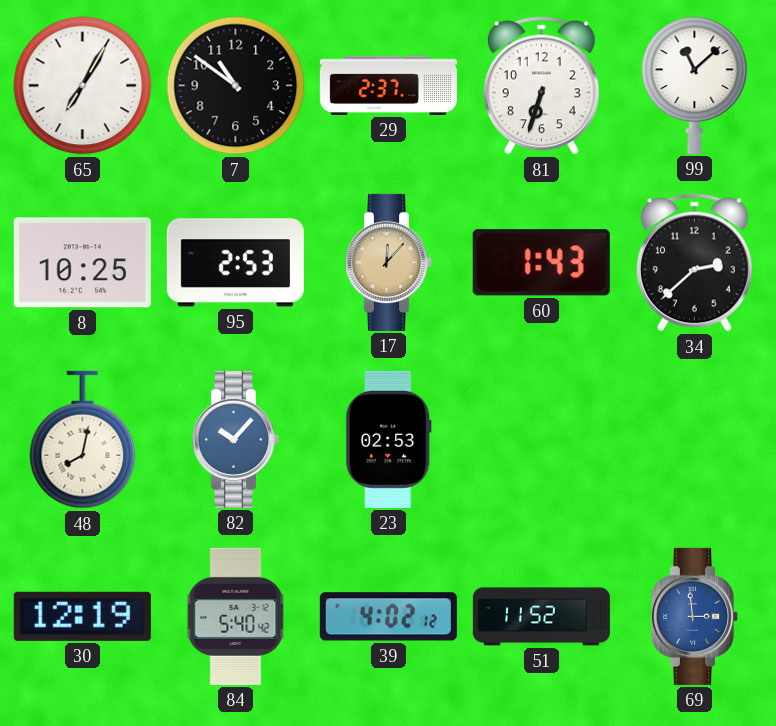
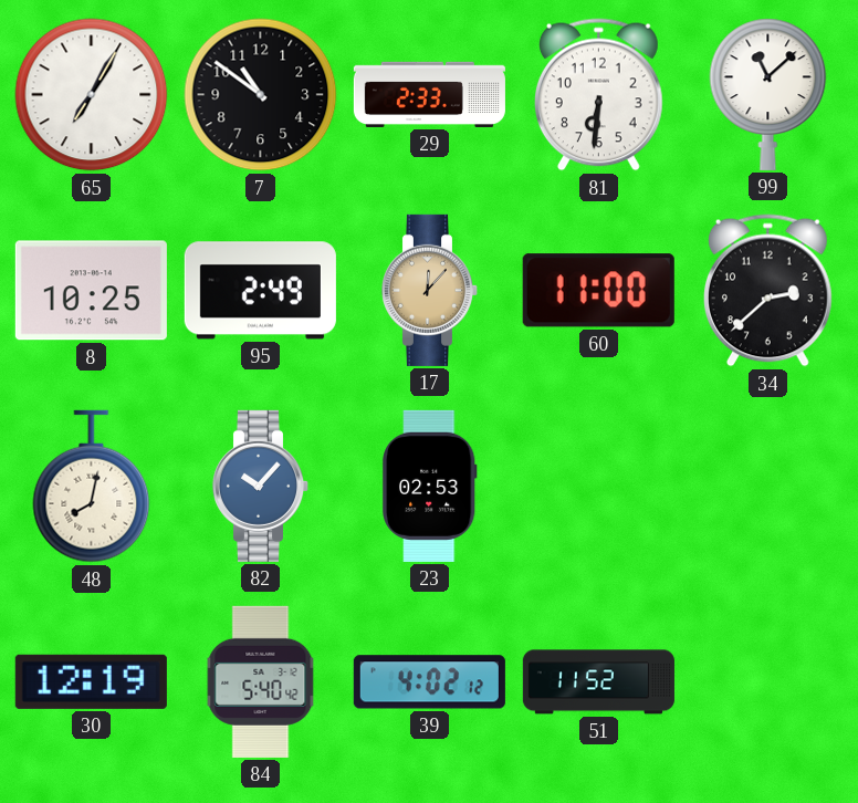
29: 2:37 -> 2:33 (429, 94)
81: 6:33 -> 6:31 (598, 95)
95: 2:53 -> 2:49 (260, 291)
60: 1:43 -> 11:00 (598, 291)
69: 2:59 -> none (695, 616)
